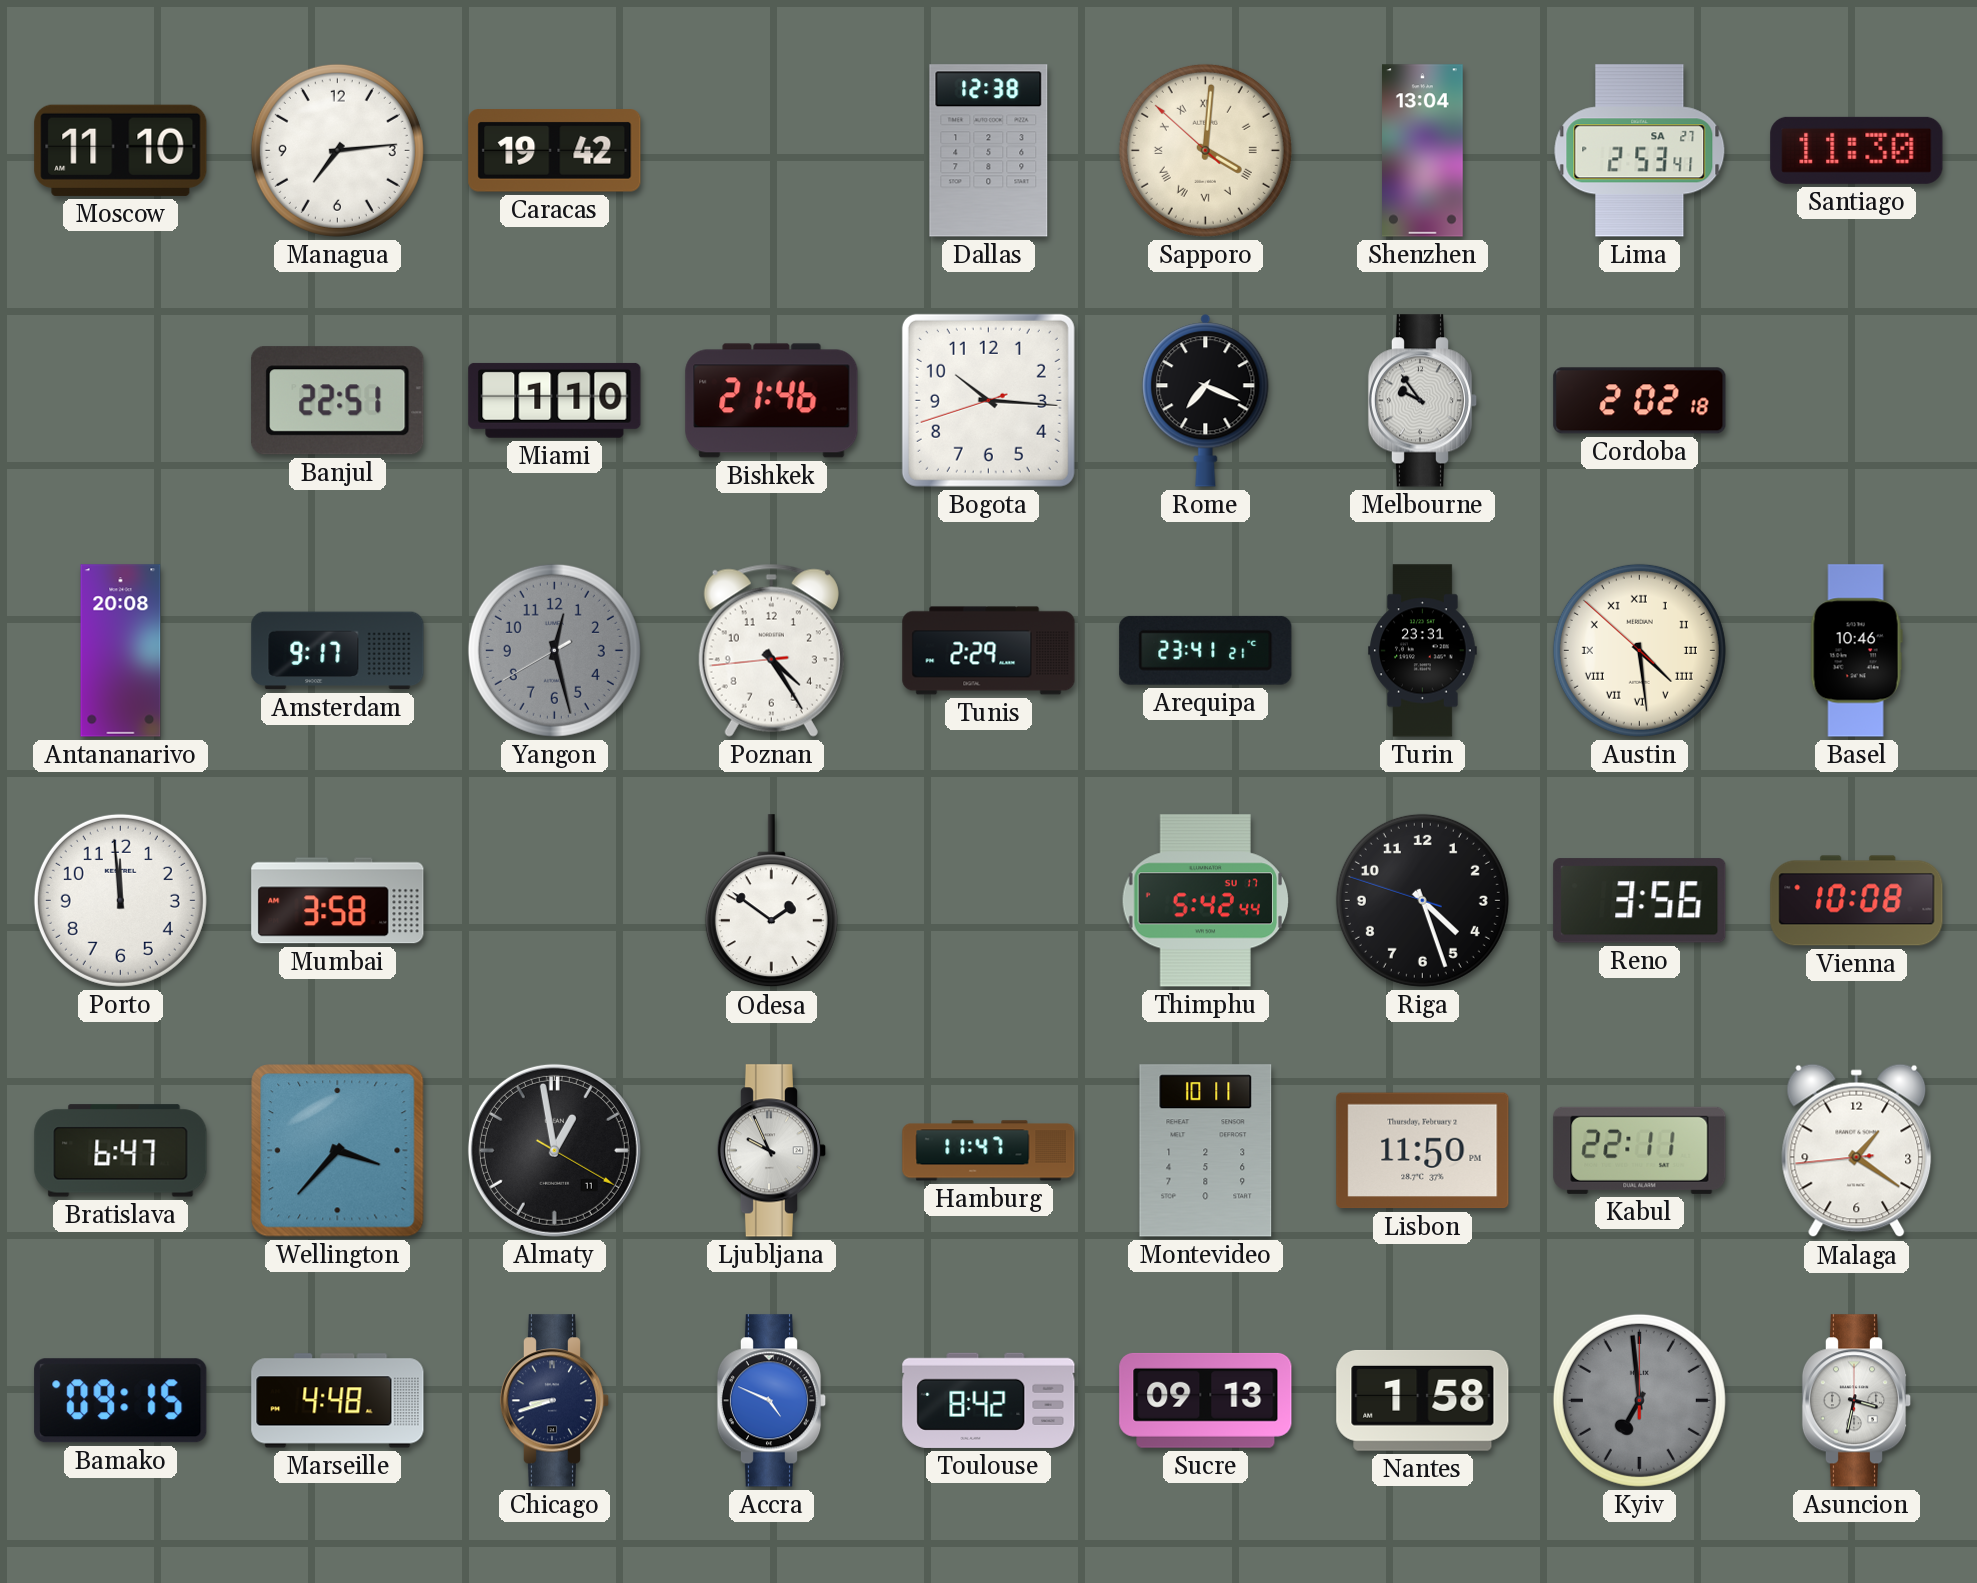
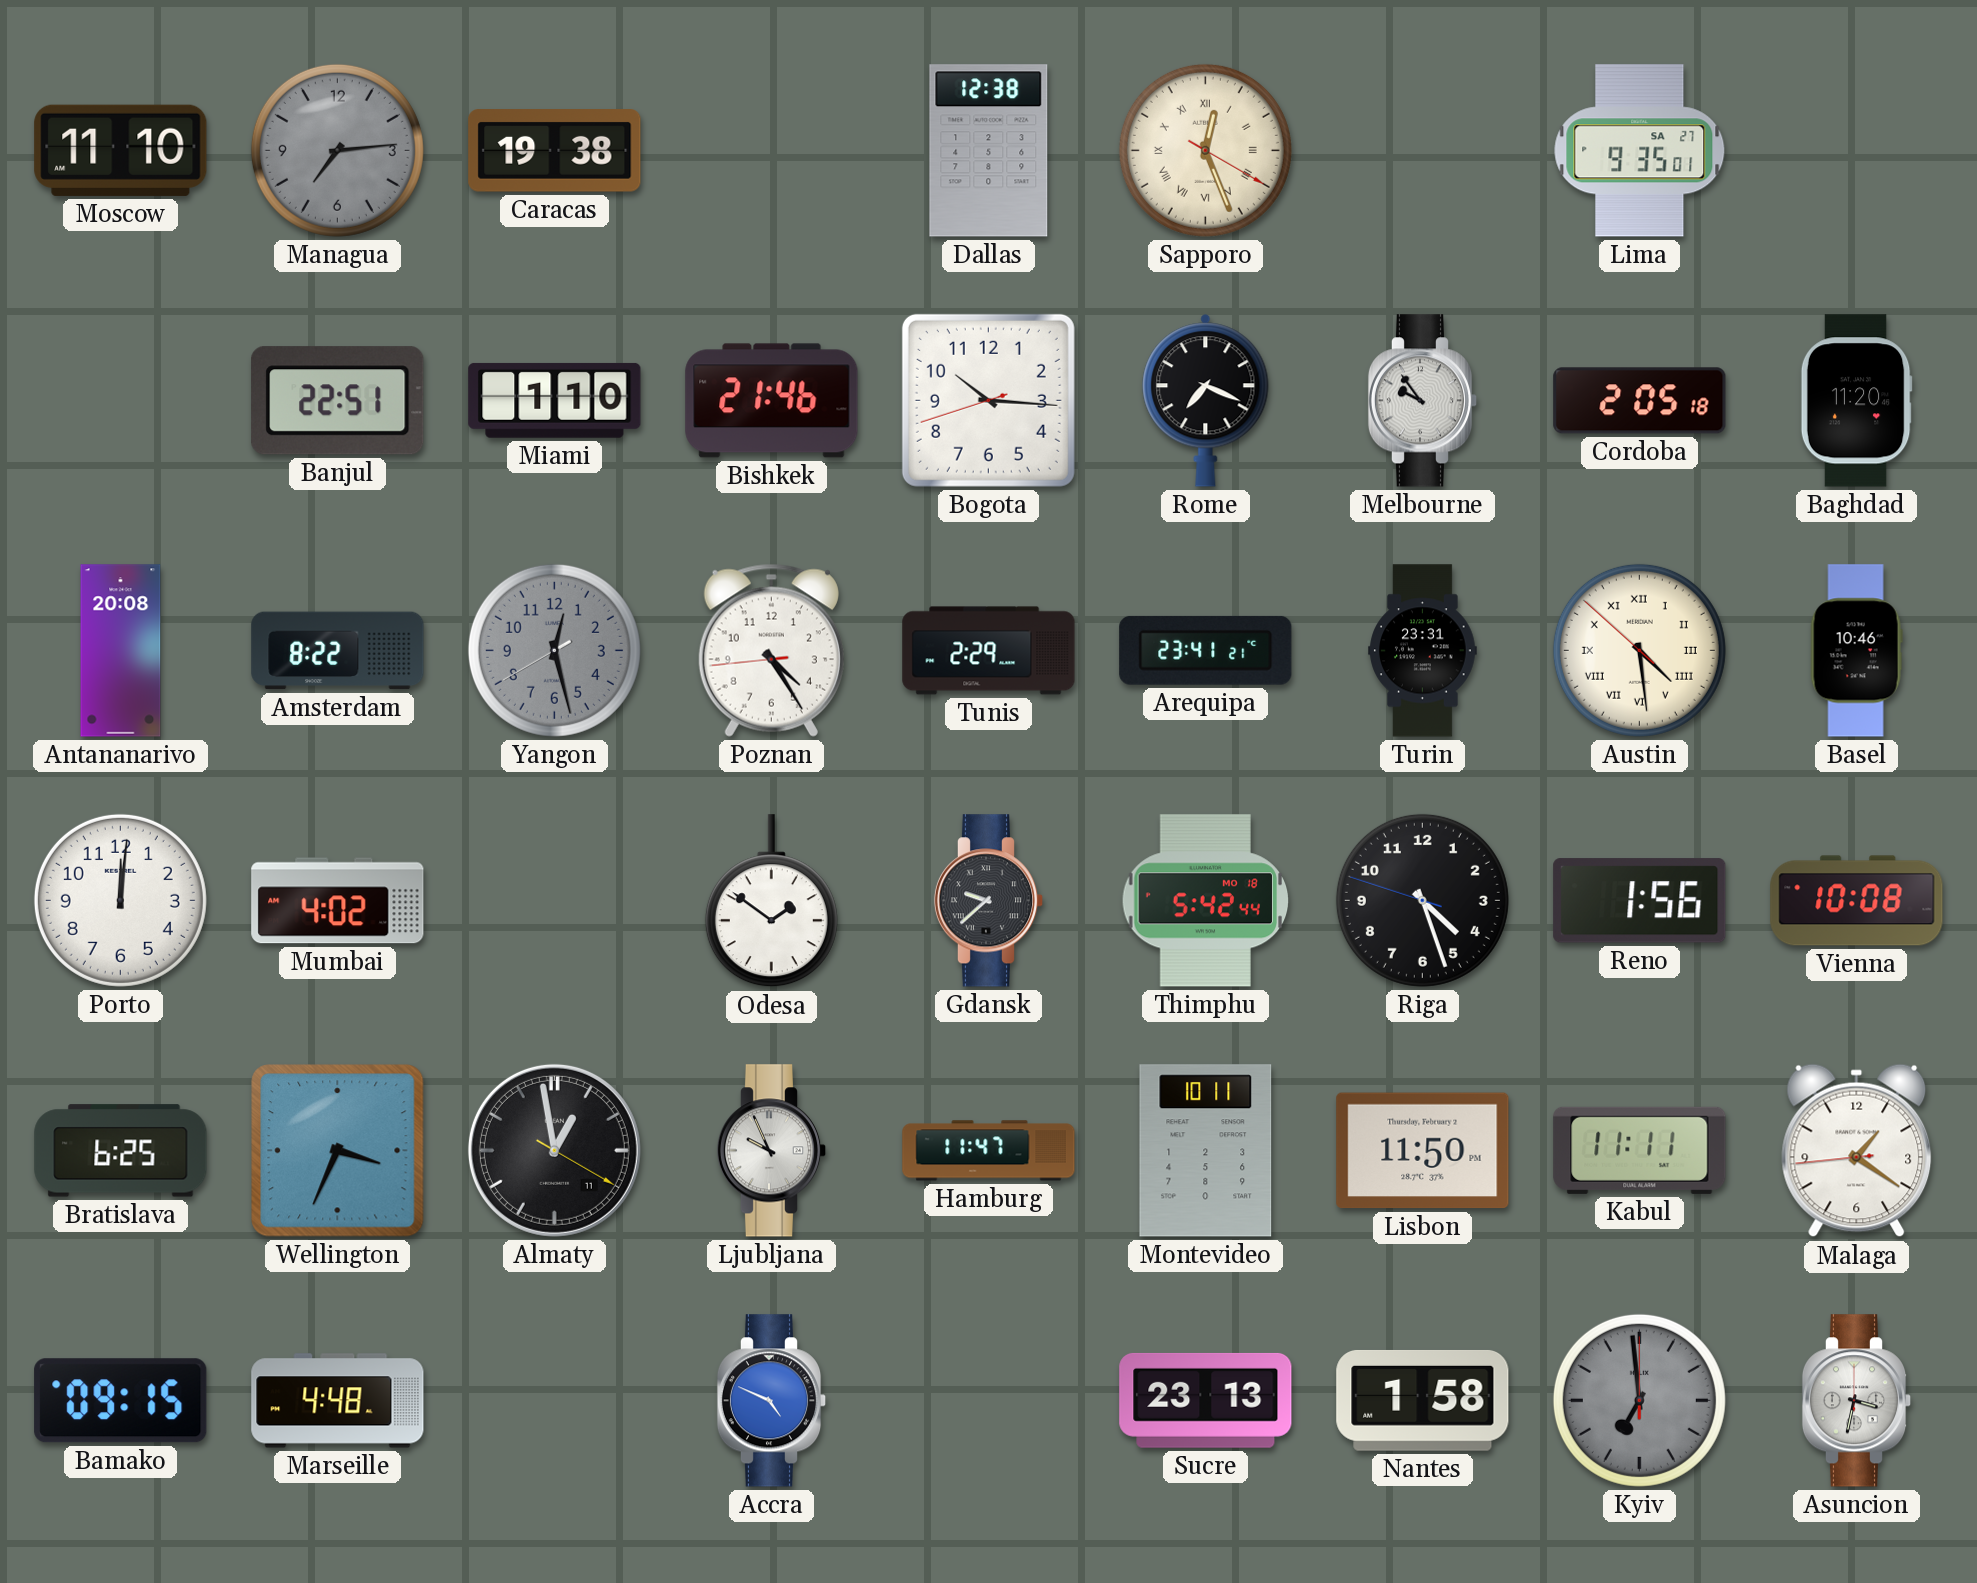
Managua dial: white -> grey (337, 150)
Caracas: 19:42 -> 19:38 (555, 151)
Sapporo: 4:00 -> 12:26 (1205, 150)
Shenzhen: 13:04 -> none (1423, 151)
Lima: 2:53 -> 9:35 (1640, 151)
Santiago: 11:30 -> none (1857, 150)
Cordoba: 2:02 -> 2:05 (1640, 401)
Baghdad: none -> 11:20 (1856, 401)
Amsterdam: 9:17 -> 8:22 (338, 651)
Porto: 11:59 -> 12:01 (120, 900)
Mumbai: 3:58 -> 4:02 (338, 901)
Gdansk: none -> 9:38 (989, 901)
Thimphu date: SU 17 -> MO 18 (1206, 901)
Reno: 3:56 -> 1:56 (1640, 901)
Bratislava: 6:47 -> 6:25 (121, 1151)
Wellington: 3:37 -> 3:34 (338, 1151)
Kabul: 22:11 -> 11:11 (1640, 1150)
Chicago: 8:42 -> none (555, 1401)
Toulouse: 8:42 -> none (989, 1400)
Sucre: 09:13 -> 23:13 (1206, 1400)
